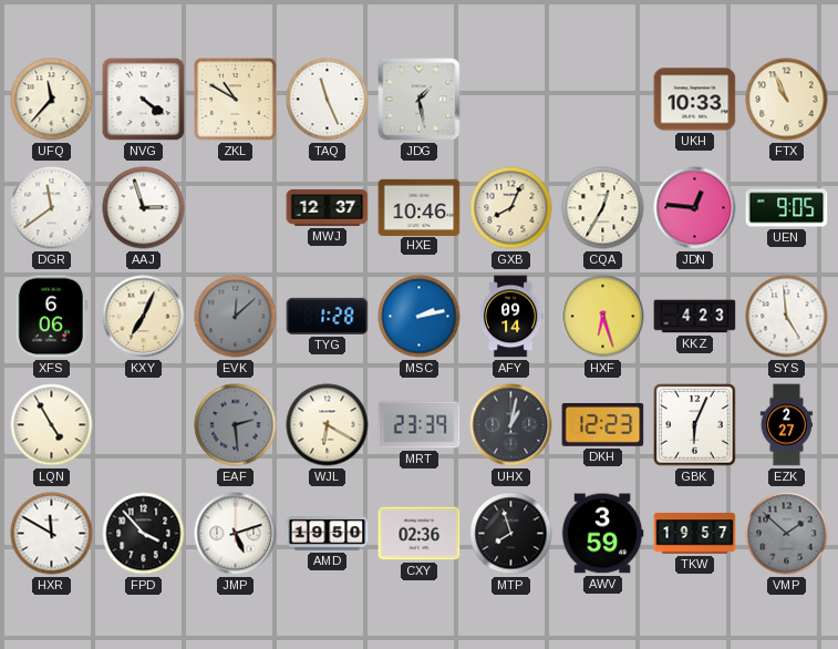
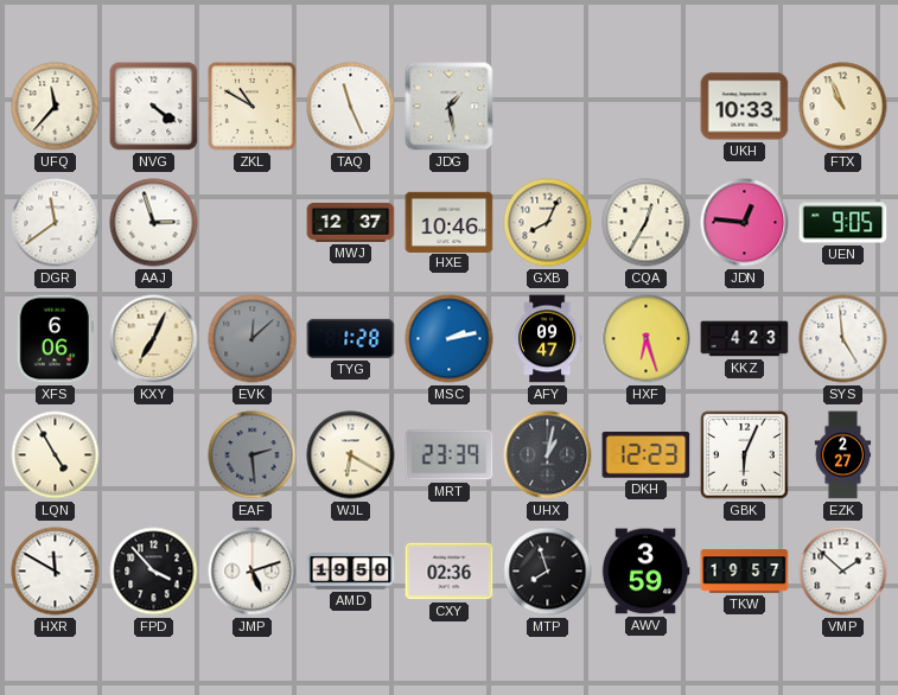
AFY: 09:14 -> 09:47 (547, 339)
VMP dial: grey -> white (843, 572)
